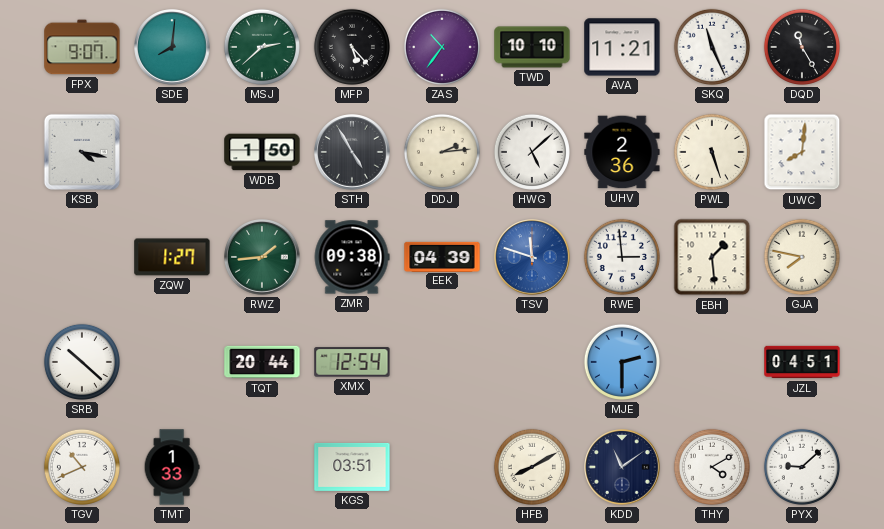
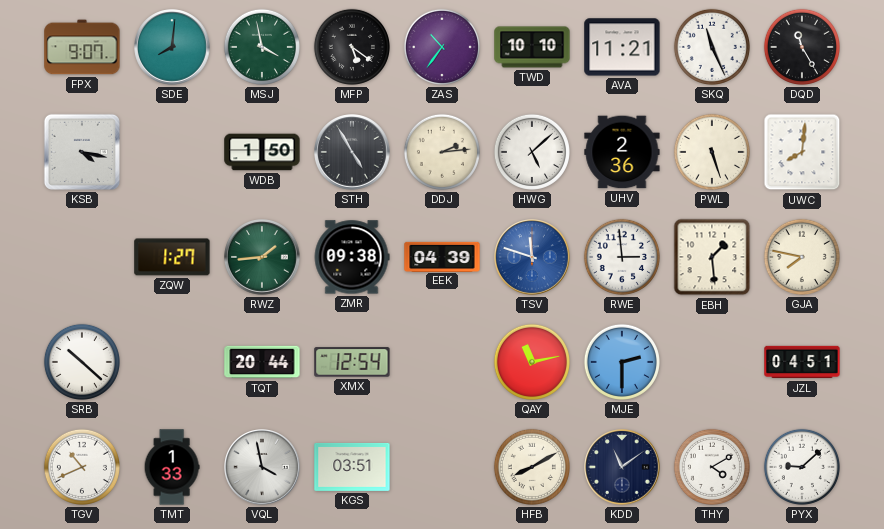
MSJ: 2:38 -> 3:58 (262, 47)
MFP: 5:23 -> 5:21 (352, 47)
QAY: none -> 11:13 (532, 362)
VQL: none -> 3:58 (262, 467)
